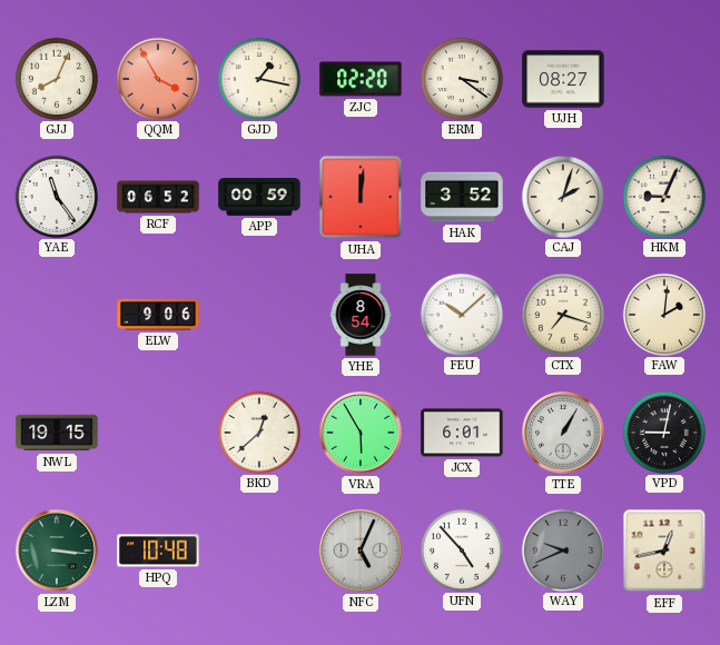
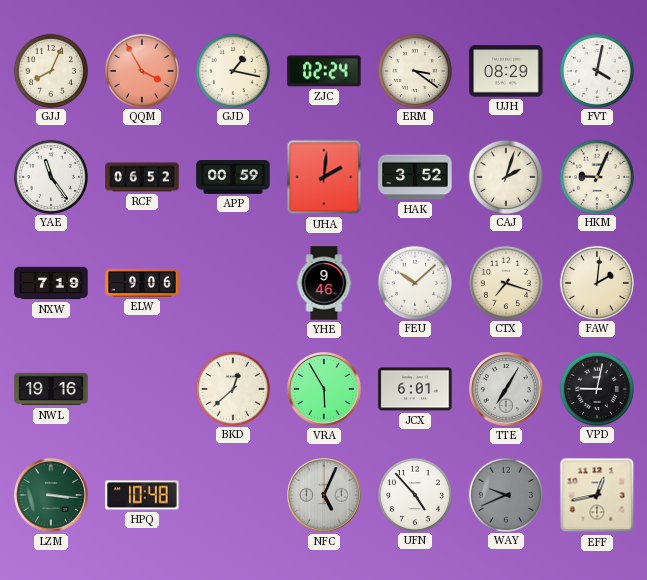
ZJC: 02:20 -> 02:24 (324, 71)
UJH: 08:27 -> 08:29 (506, 71)
FVT: none -> 4:02 (596, 70)
UHA: 12:01 -> 2:01 (324, 177)
NXW: none -> 7:19 (51, 283)
YHE: 8:54 -> 9:46 (324, 283)
NWL: 19:15 -> 19:16 (51, 389)
TTE: 1:05 -> 7:05 (506, 389)
